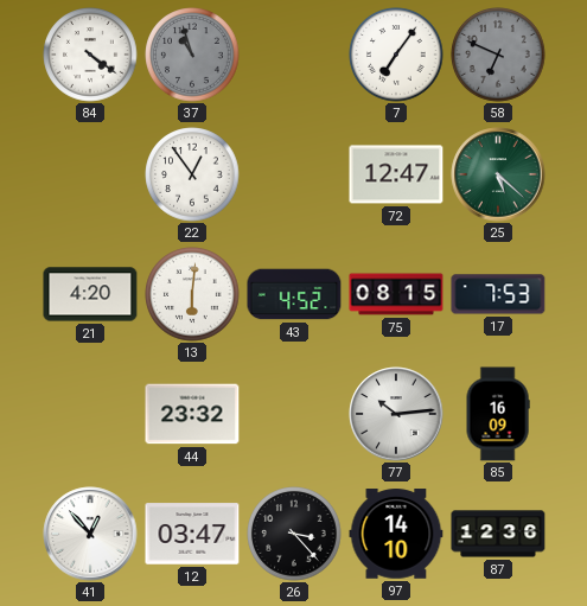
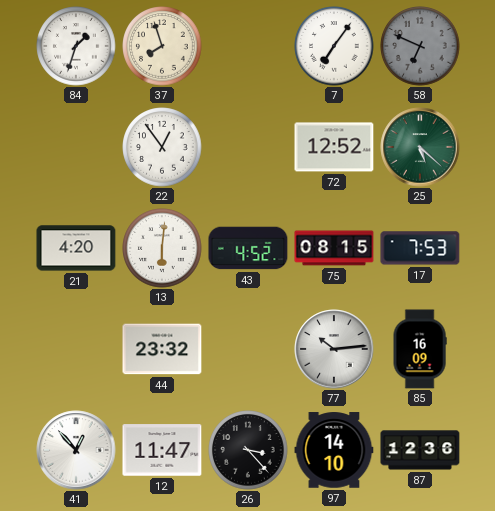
84: 4:21 -> 1:33 (76, 46)
37: 10:57 -> 7:57 (162, 46)
37 dial: grey -> cream (162, 46)
72: 12:47 -> 12:52 (334, 147)
12: 03:47 -> 11:47 (162, 450)
